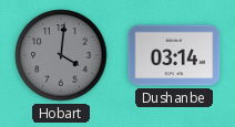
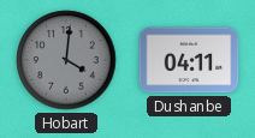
Dushanbe: 03:14 -> 04:11 (189, 60)
